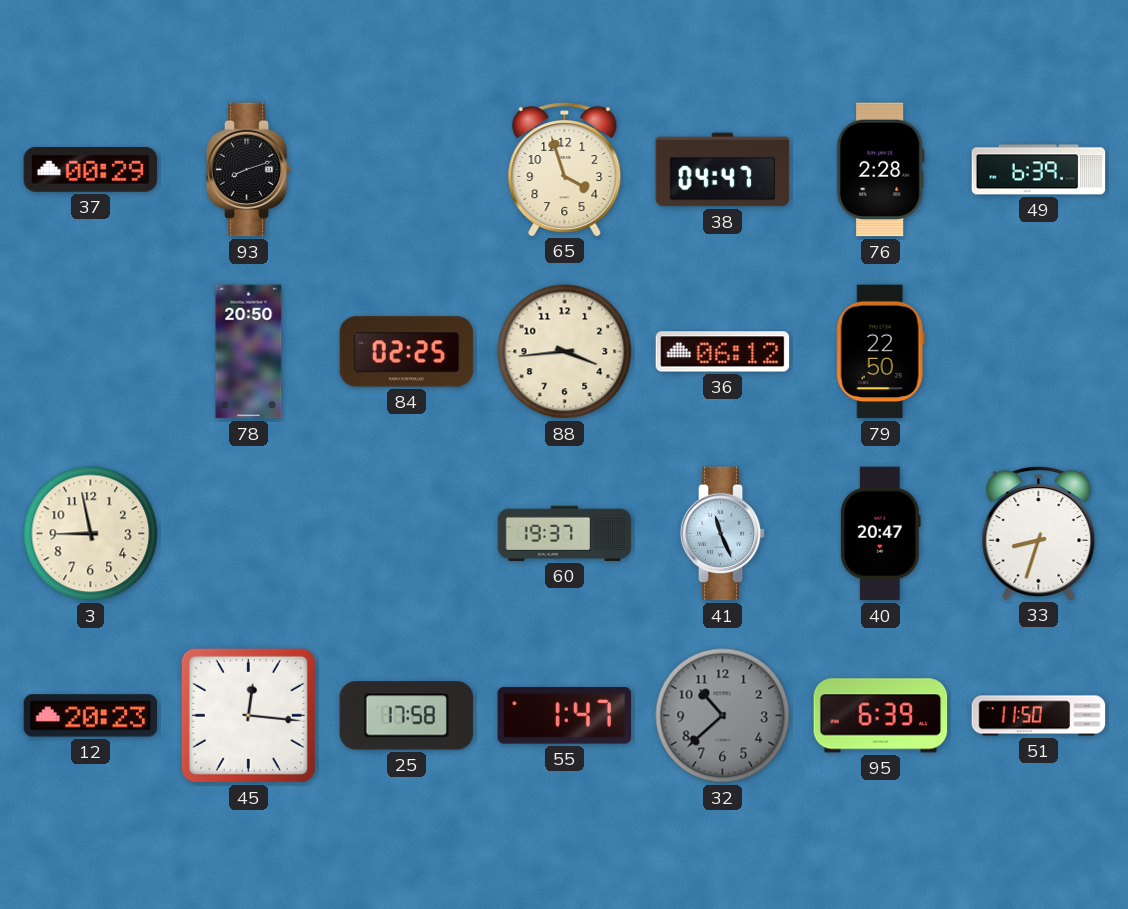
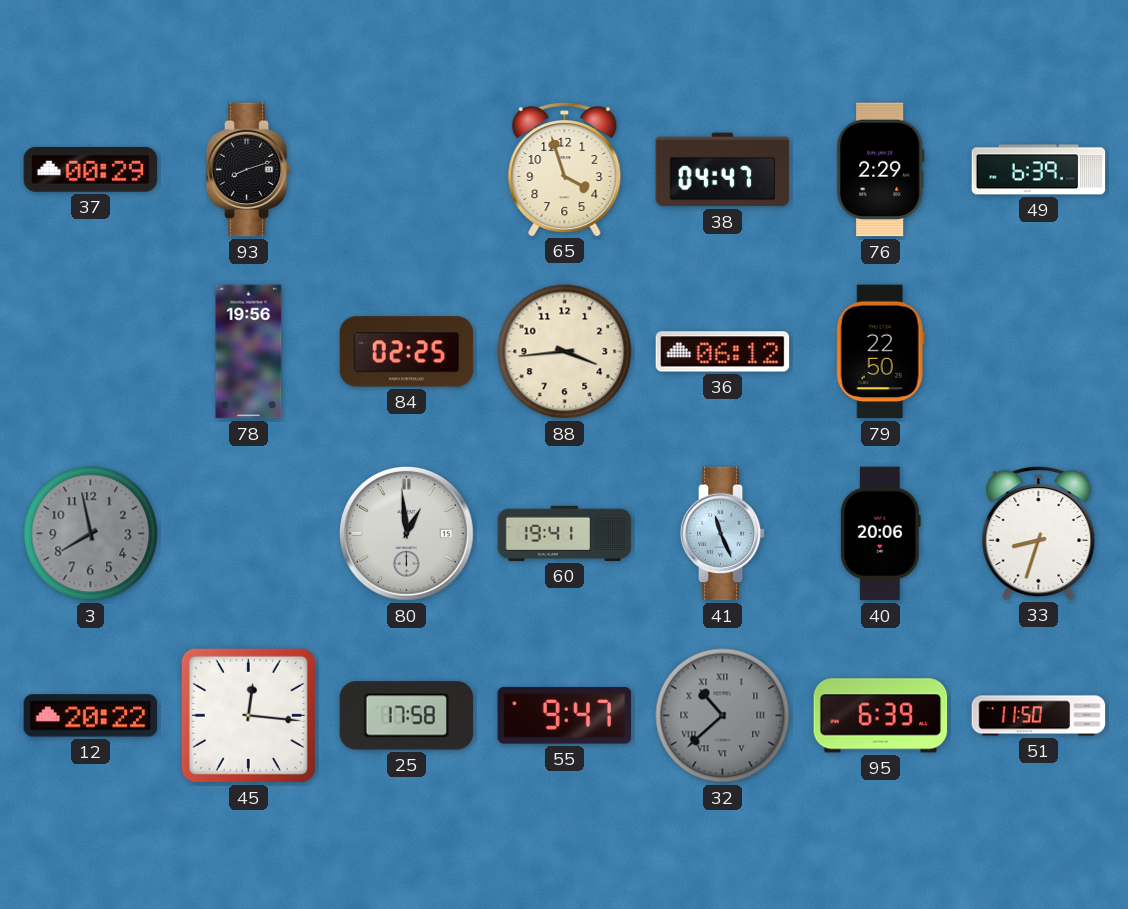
76: 2:28 -> 2:29 (880, 170)
78: 20:50 -> 19:56 (249, 352)
3: 8:58 -> 7:58 (91, 534)
3 dial: cream -> grey (91, 534)
80: none -> 12:59 (406, 533)
60: 19:37 -> 19:41 (565, 533)
40: 20:47 -> 20:06 (880, 534)
12: 20:23 -> 20:22 (91, 716)
55: 1:47 -> 9:47 (565, 716)
32 numerals: Arabic -> Roman (723, 716)
